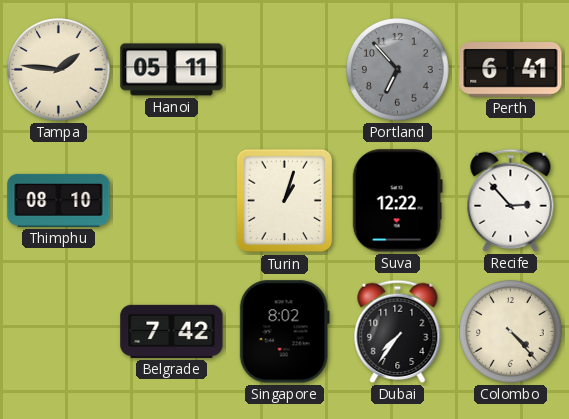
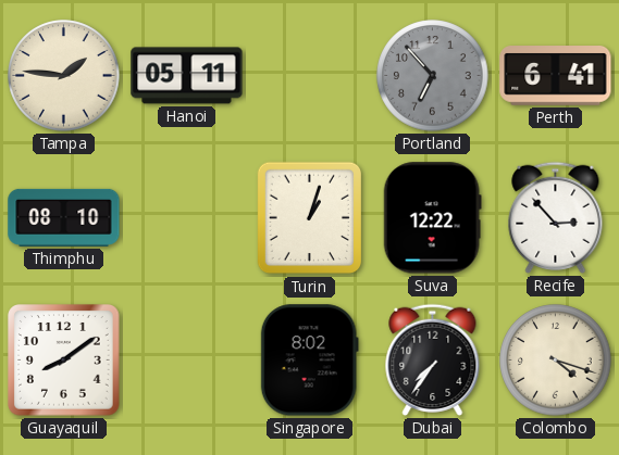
Guayaquil: none -> 8:09 (64, 361)
Belgrade: 7:42 -> none (172, 331)
Colombo: 4:23 -> 4:18 (556, 361)
